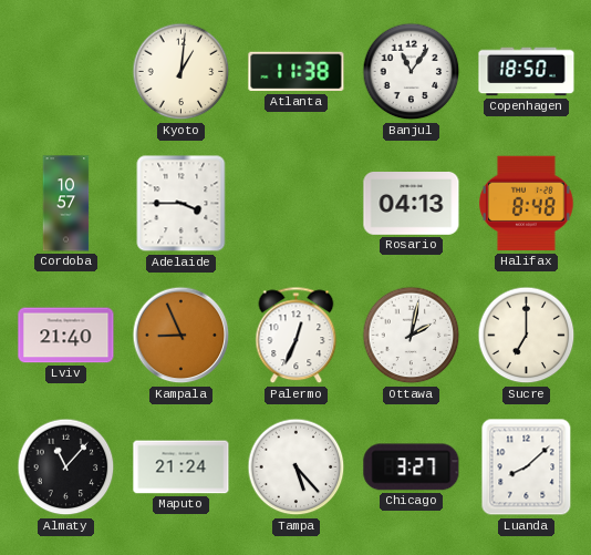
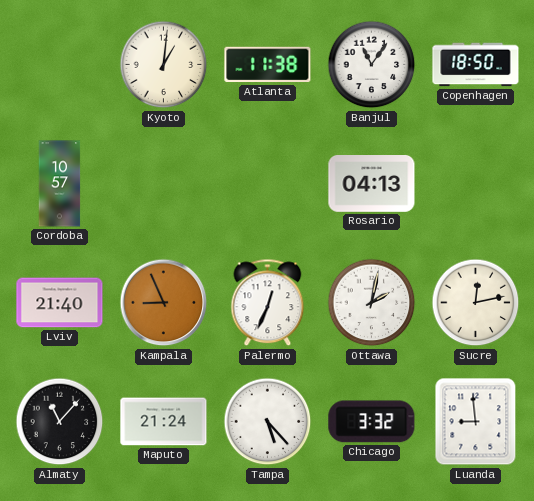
Adelaide: 3:45 -> none (182, 204)
Halifax: 8:48 -> none (527, 204)
Sucre: 7:00 -> 12:13 (476, 303)
Chicago: 3:27 -> 3:32 (372, 422)
Luanda: 8:08 -> 8:59 (476, 422)
